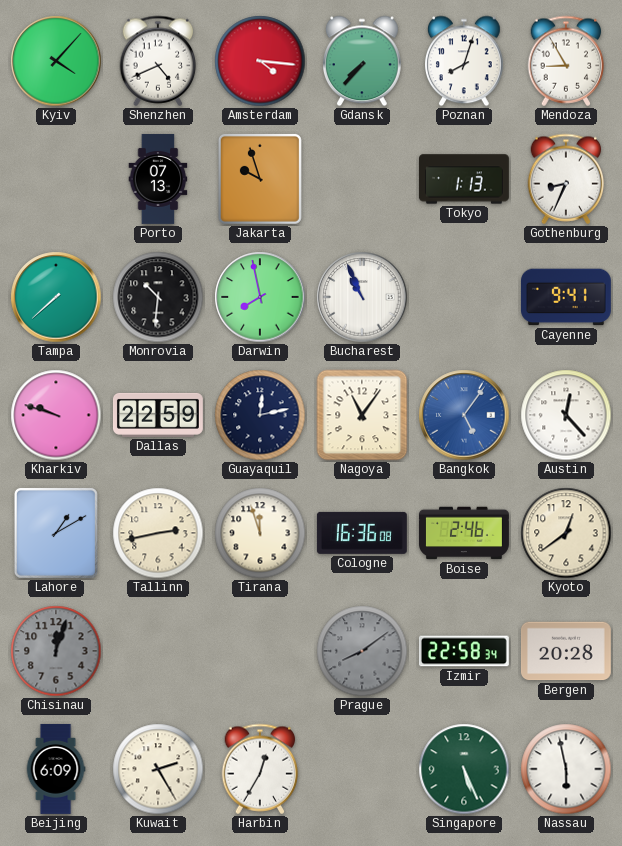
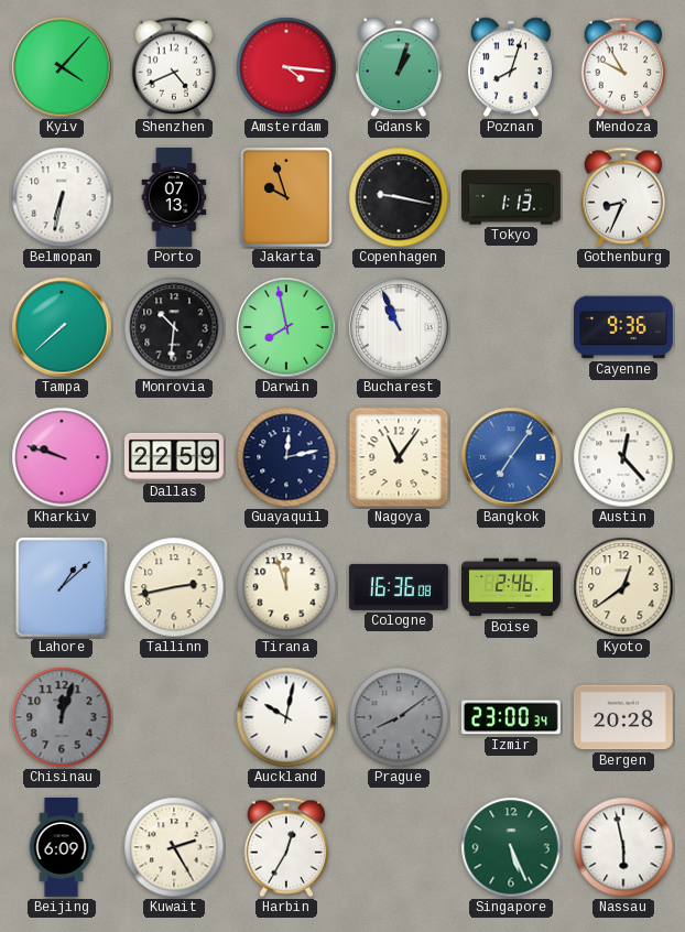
Gdansk: 7:37 -> 1:03 (400, 67)
Mendoza: 8:55 -> 9:55 (623, 67)
Belmopan: none -> 6:32 (62, 197)
Copenhagen: none -> 9:17 (399, 197)
Cayenne: 9:41 -> 9:36 (623, 327)
Bangkok: 5:06 -> 7:06 (511, 457)
Lahore: 1:10 -> 1:08 (62, 587)
Auckland: none -> 10:02 (286, 717)
Izmir: 22:58 -> 23:00 (511, 717)
